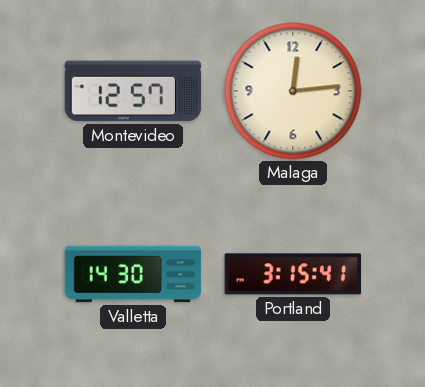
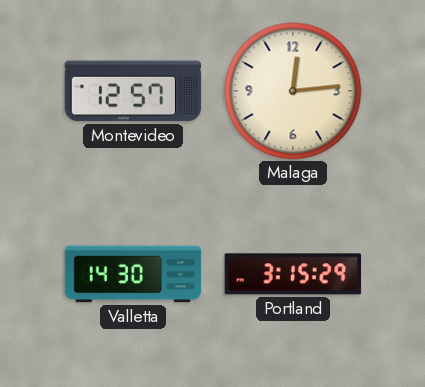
Portland: 3:15:41 -> 3:15:29 (293, 274)
